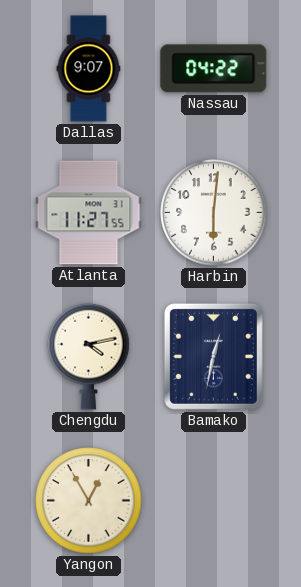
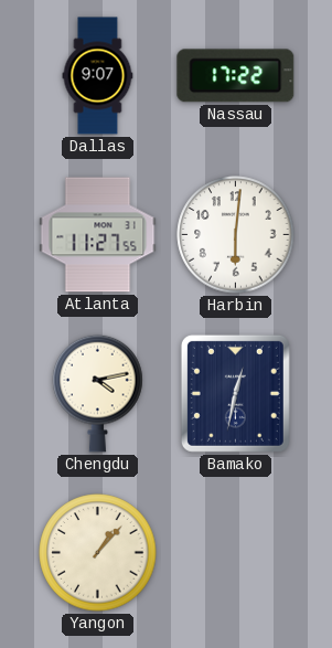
Nassau: 04:22 -> 17:22 (236, 76)
Yangon: 12:55 -> 1:07 (98, 553)
